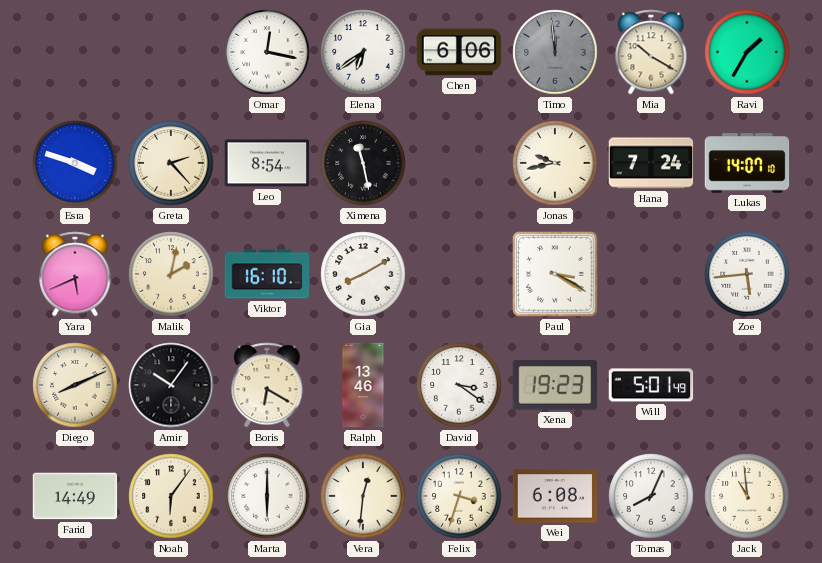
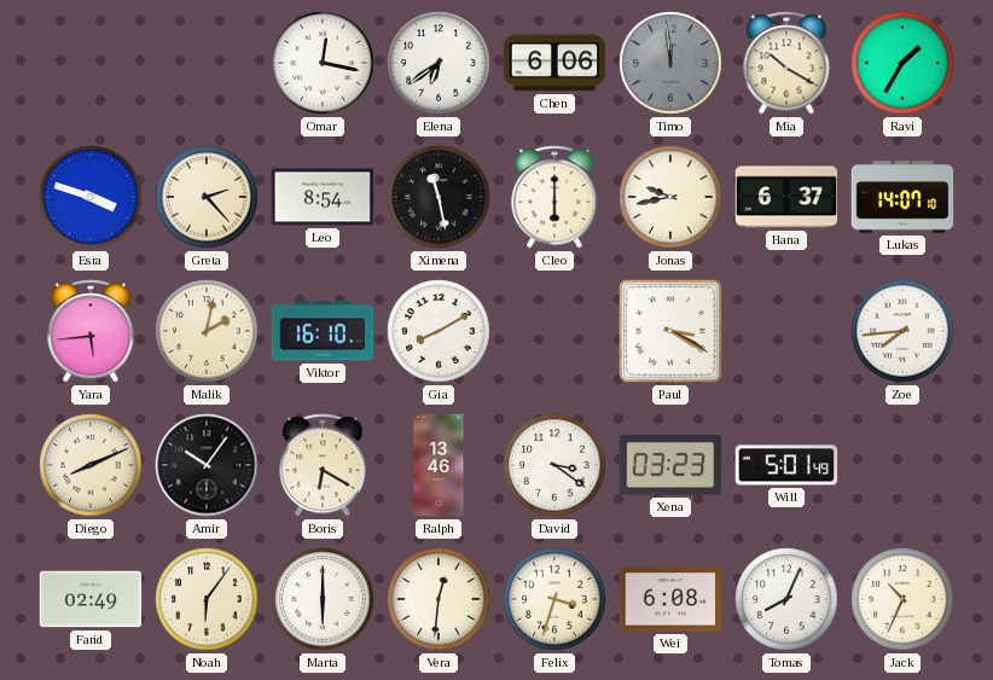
Cleo: none -> 6:00 (554, 197)
Hana: 7:24 -> 6:37 (786, 197)
Yara: 5:41 -> 5:44 (91, 331)
Zoe: 5:44 -> 7:44 (902, 331)
Xena: 19:23 -> 03:23 (670, 465)
Farid: 14:49 -> 02:49 (91, 599)
Jack: 10:59 -> 10:34 (902, 599)
